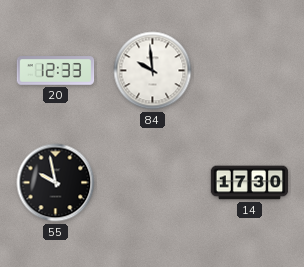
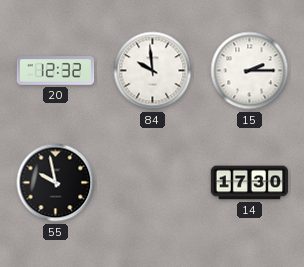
20: 12:33 -> 12:32 (56, 71)
15: none -> 2:15 (250, 71)
